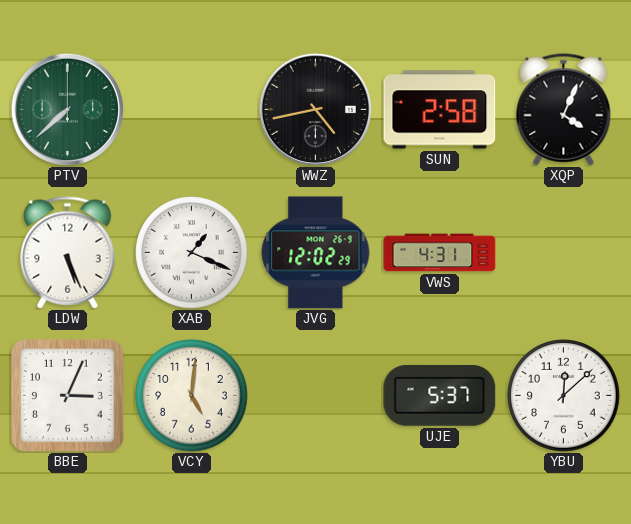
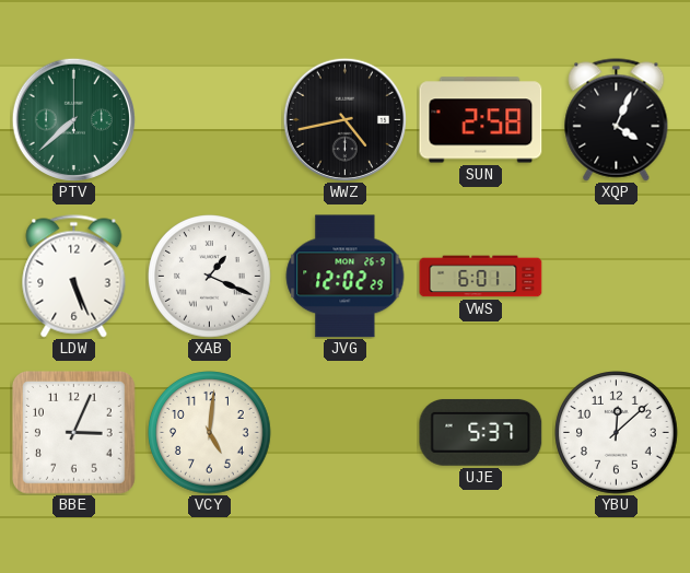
VWS: 4:31 -> 6:01 (481, 277)
